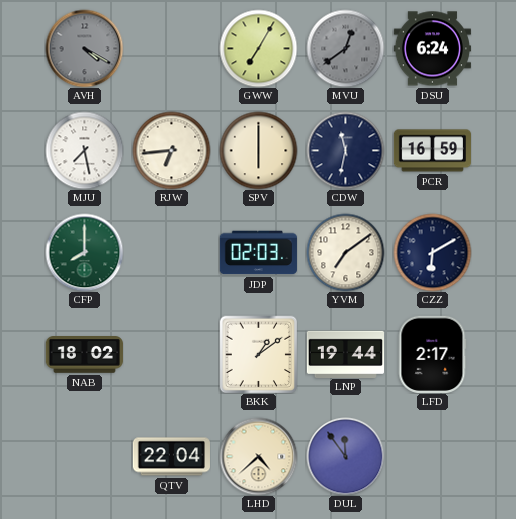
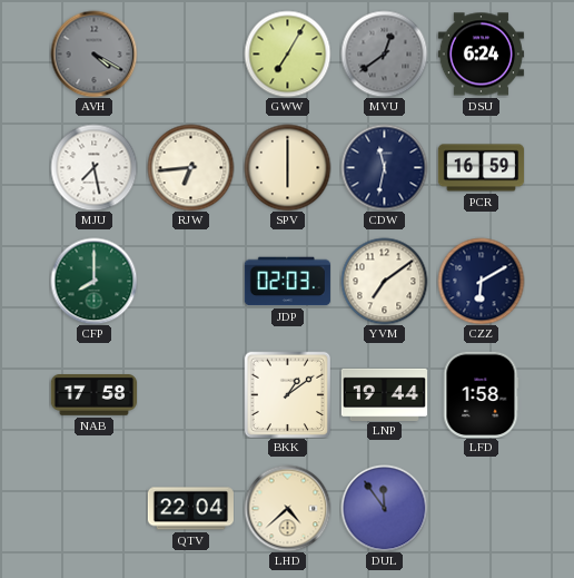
NAB: 18:02 -> 17:58 (93, 395)
LFD: 2:17 -> 1:58 (481, 394)
